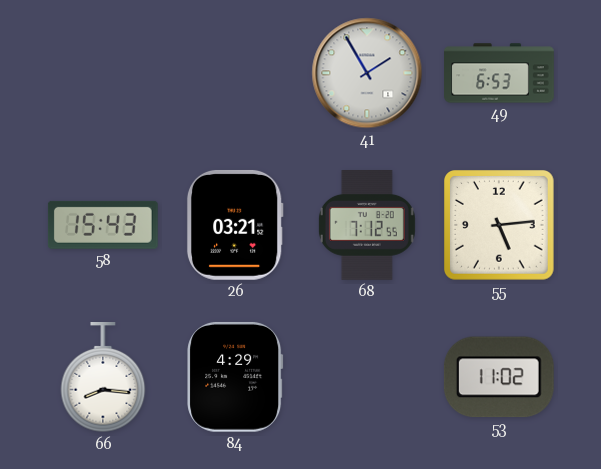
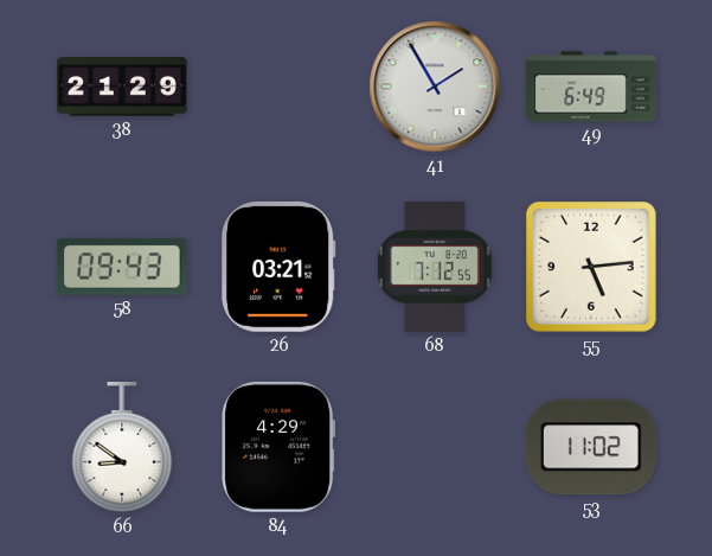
38: none -> 21:29 (123, 87)
49: 6:53 -> 6:49 (591, 87)
58: 15:43 -> 09:43 (122, 267)
66: 8:16 -> 8:51 (122, 448)
